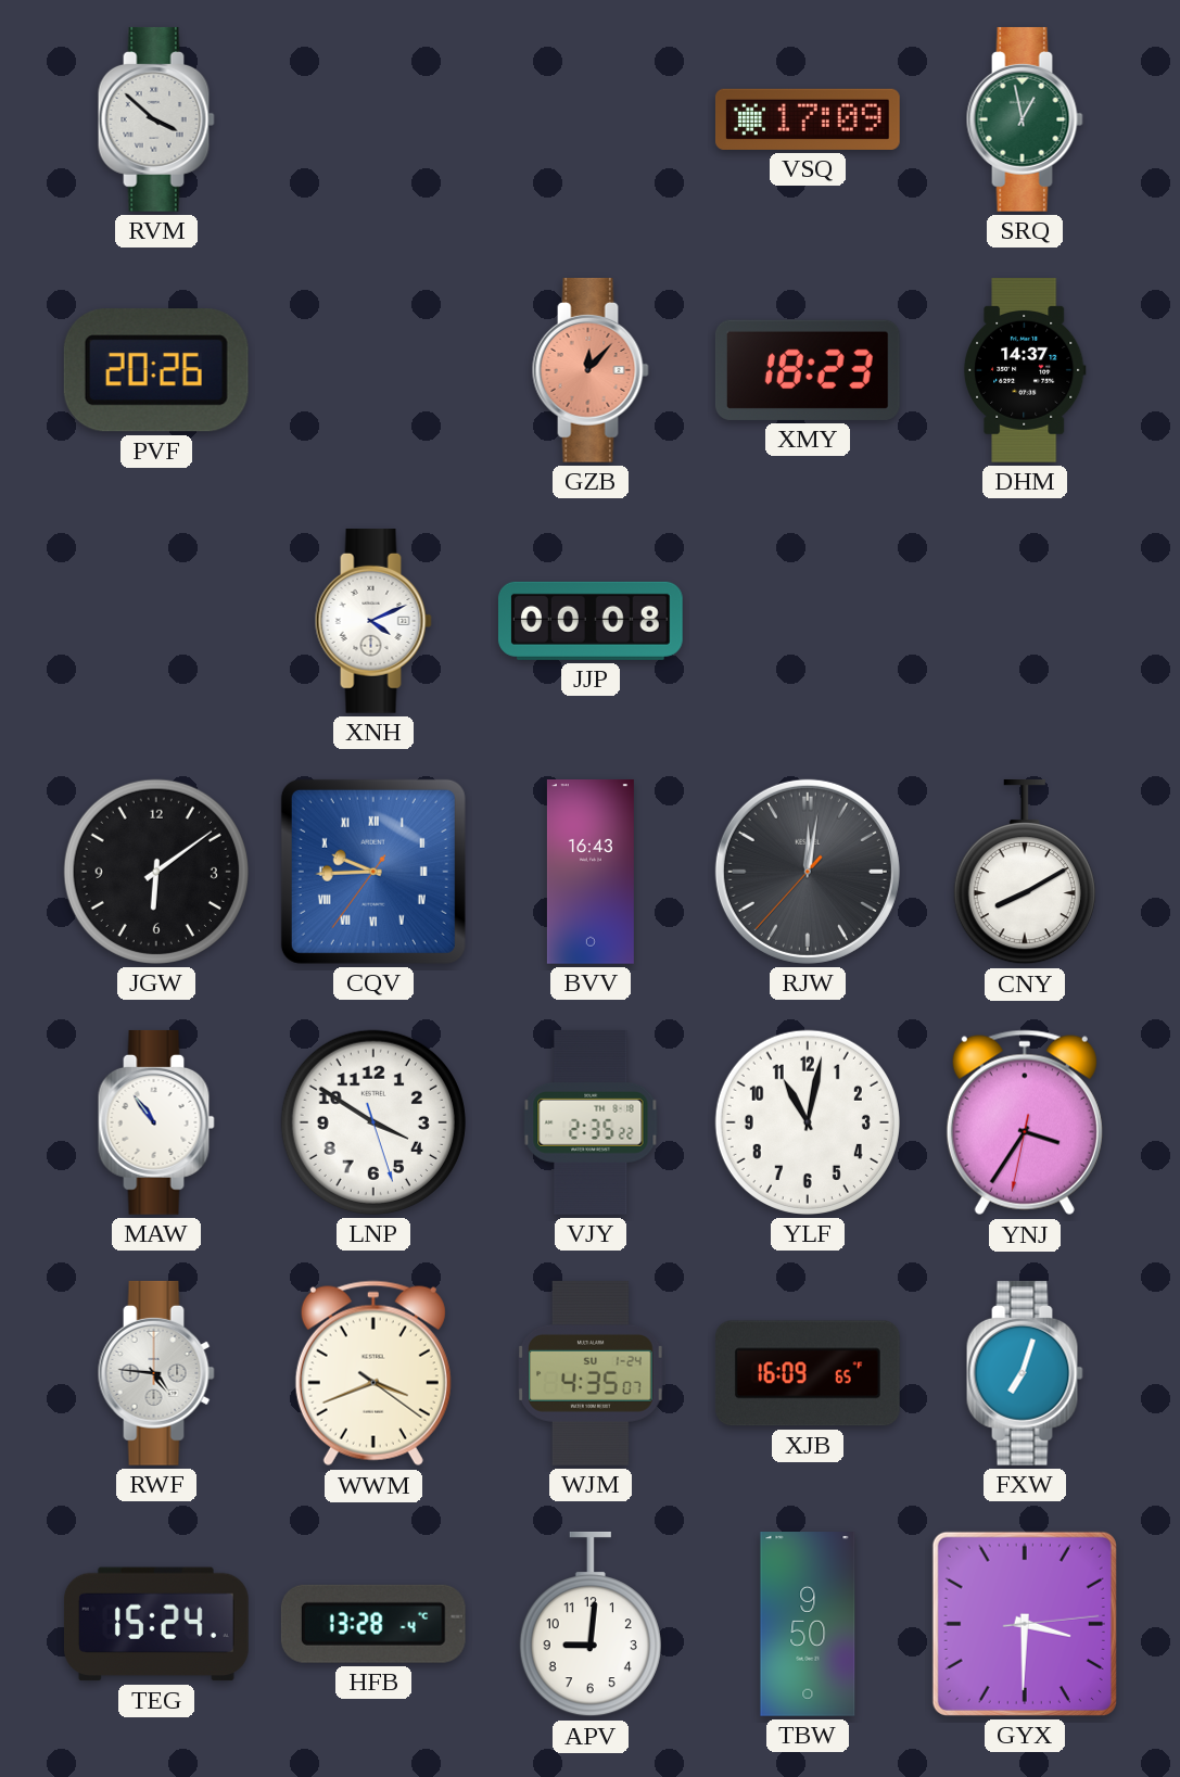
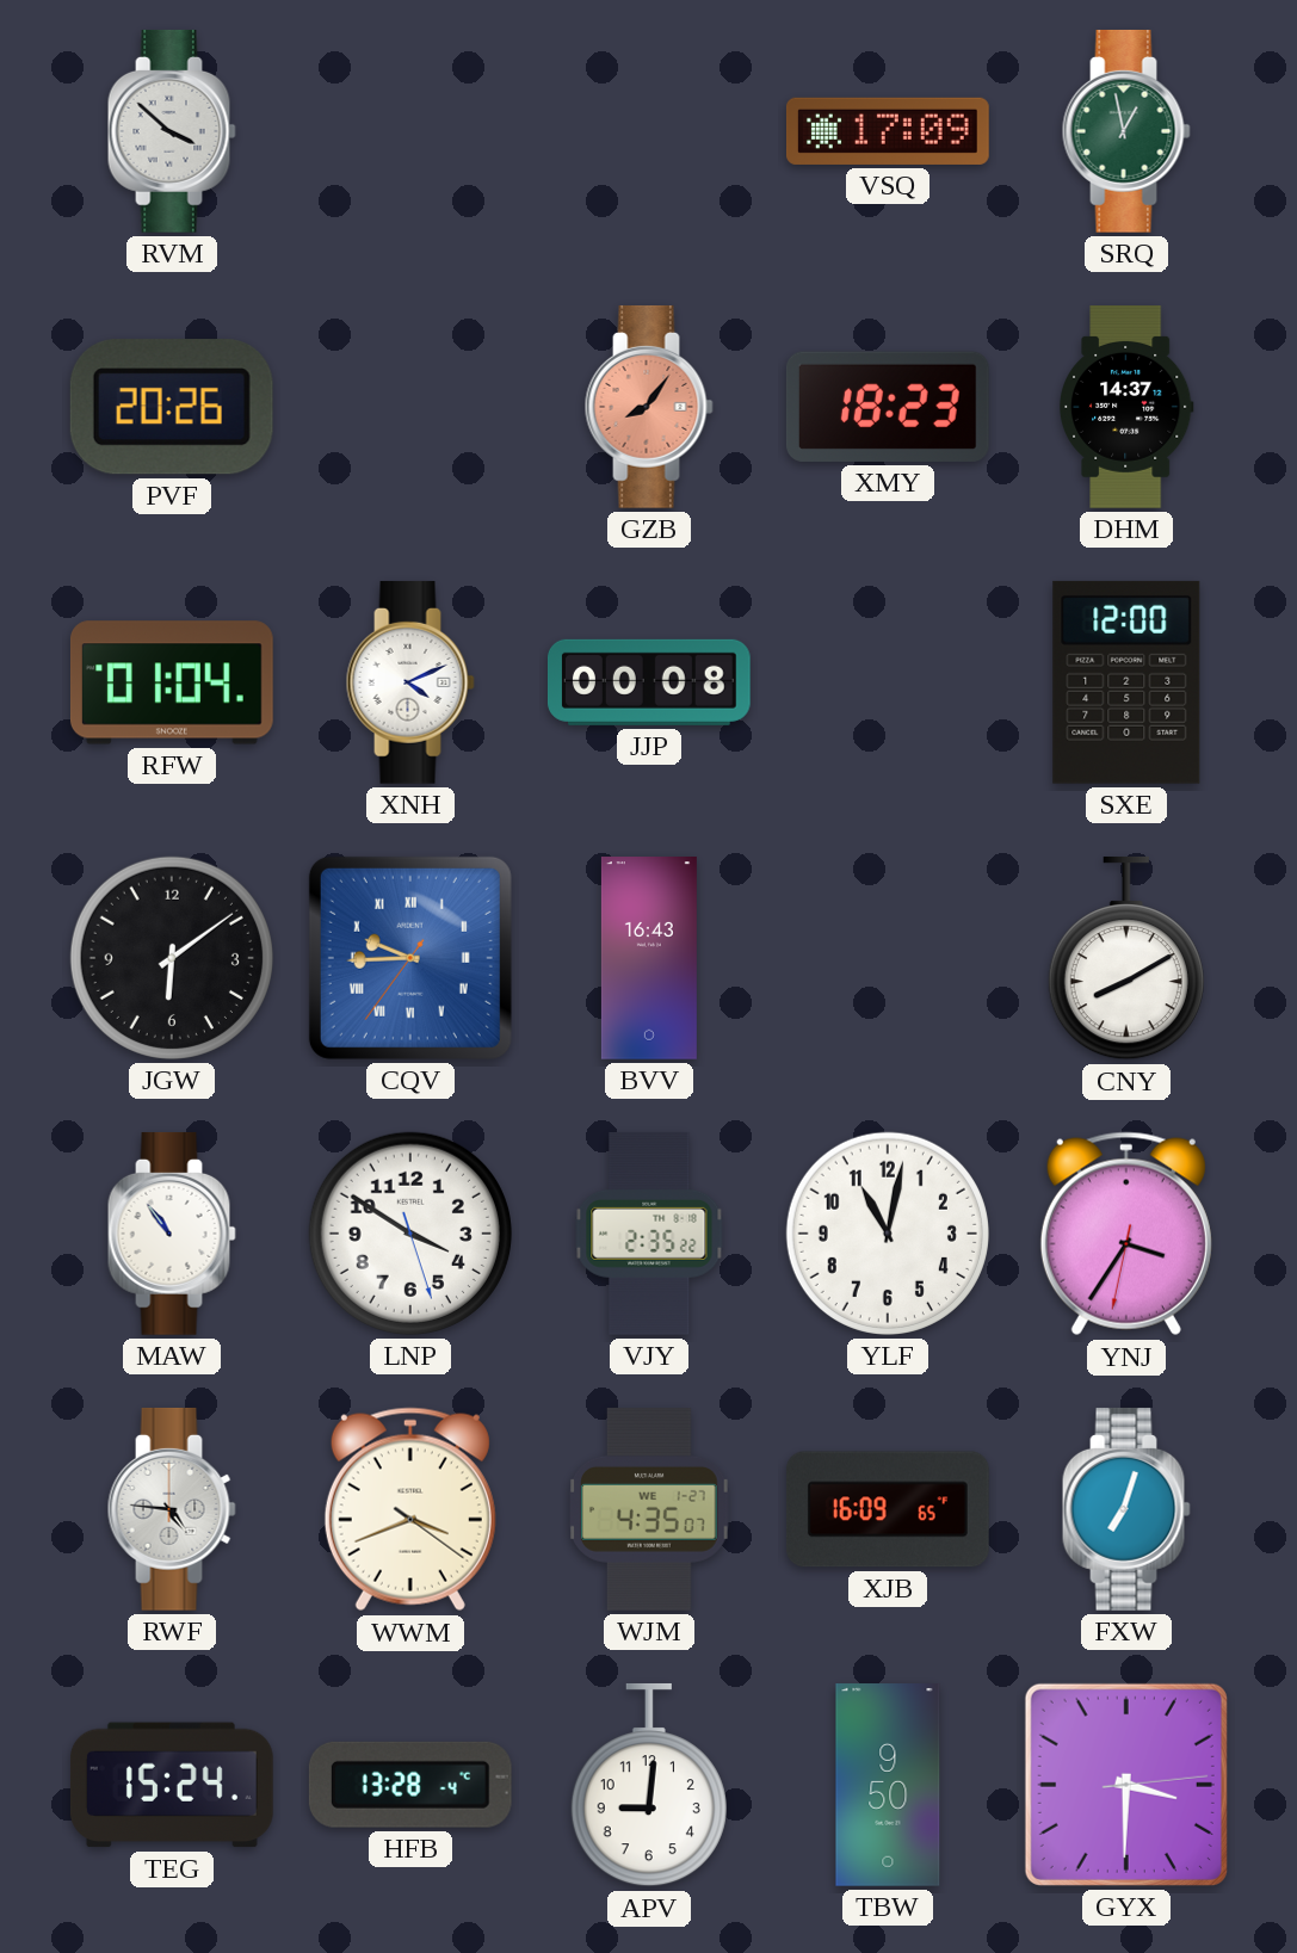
GZB: 12:07 -> 8:06 (649, 407)
RFW: none -> 01:04 (172, 682)
SXE: none -> 12:00 (1126, 682)
RJW: 12:01 -> none (808, 872)
WJM date: SU 1-24 -> WE 1-27 (650, 1509)
